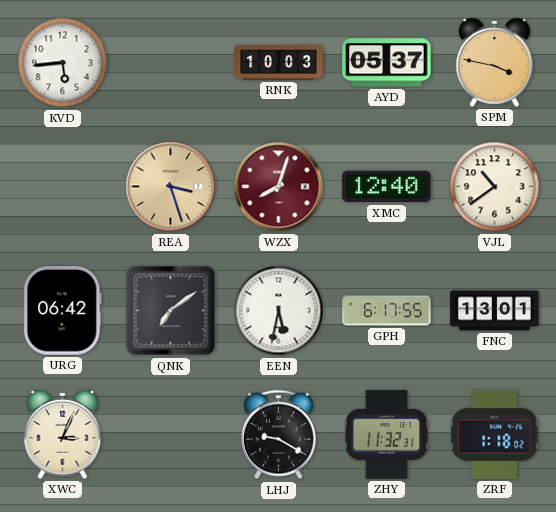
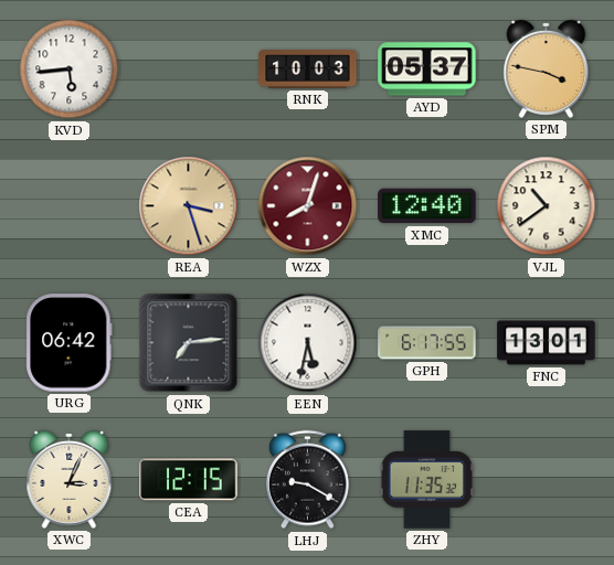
QNK: 7:09 -> 7:14 (189, 343)
CEA: none -> 12:15 (189, 480)
ZHY: 11:32 -> 11:35 (426, 480)
ZRF: 1:18 -> none (495, 435)
